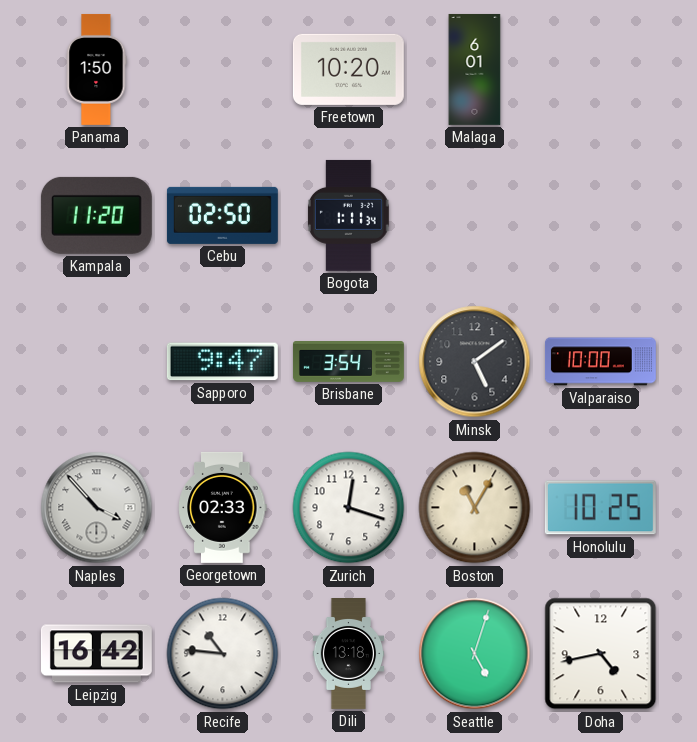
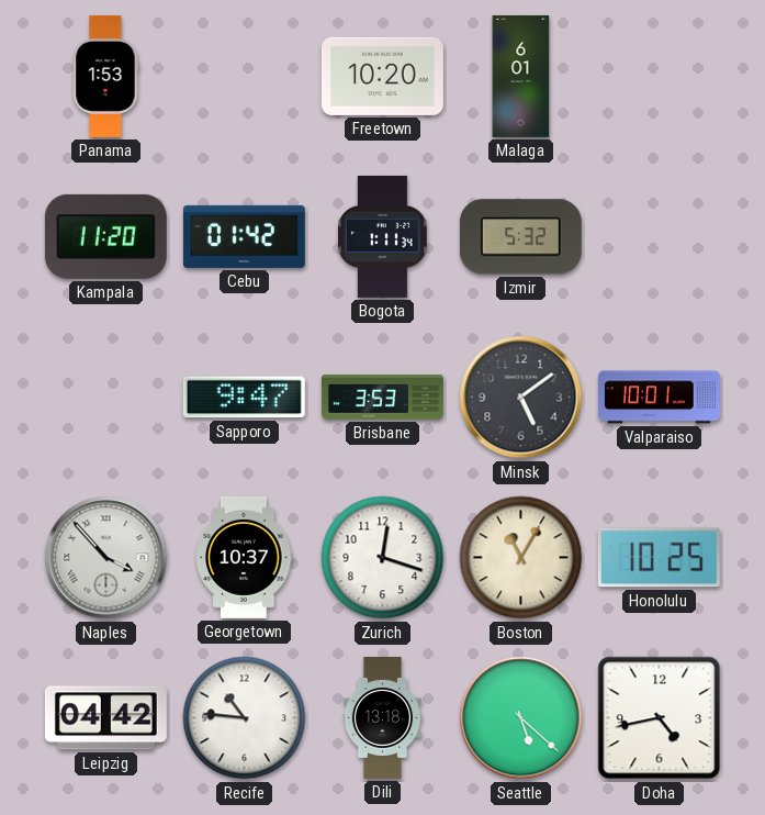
Panama: 1:50 -> 1:53 (106, 76)
Cebu: 02:50 -> 01:42 (244, 236)
Izmir: none -> 5:32 (520, 237)
Brisbane: 3:54 -> 3:53 (382, 398)
Valparaiso: 10:00 -> 10:01 (659, 398)
Georgetown: 02:33 -> 10:37 (245, 557)
Leipzig: 16:42 -> 04:42 (105, 718)
Seattle: 5:03 -> 5:22 (521, 718)
